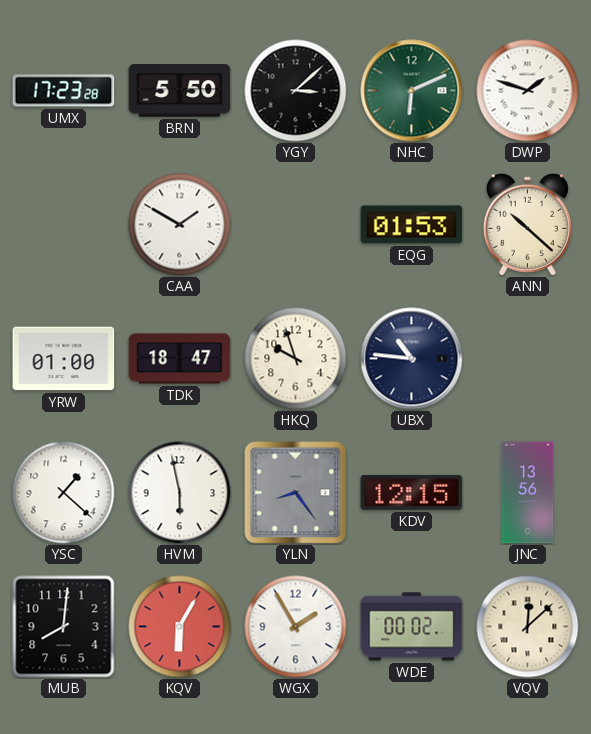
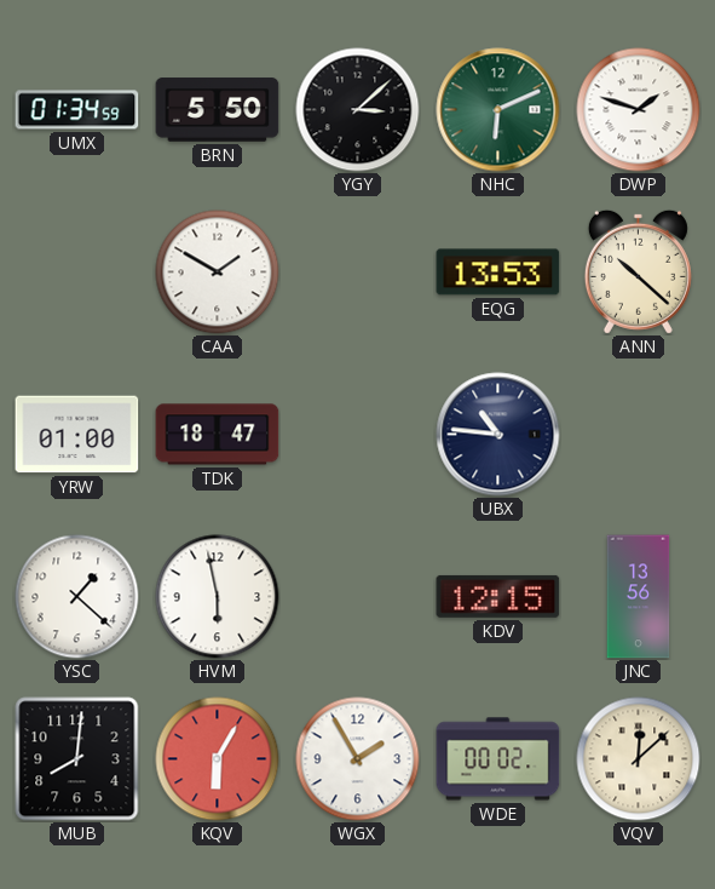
UMX: 17:23 -> 01:34 (77, 110)
EQG: 01:53 -> 13:53 (498, 273)
HKQ: 9:57 -> none (296, 359)
YLN: 8:24 -> none (296, 493)
